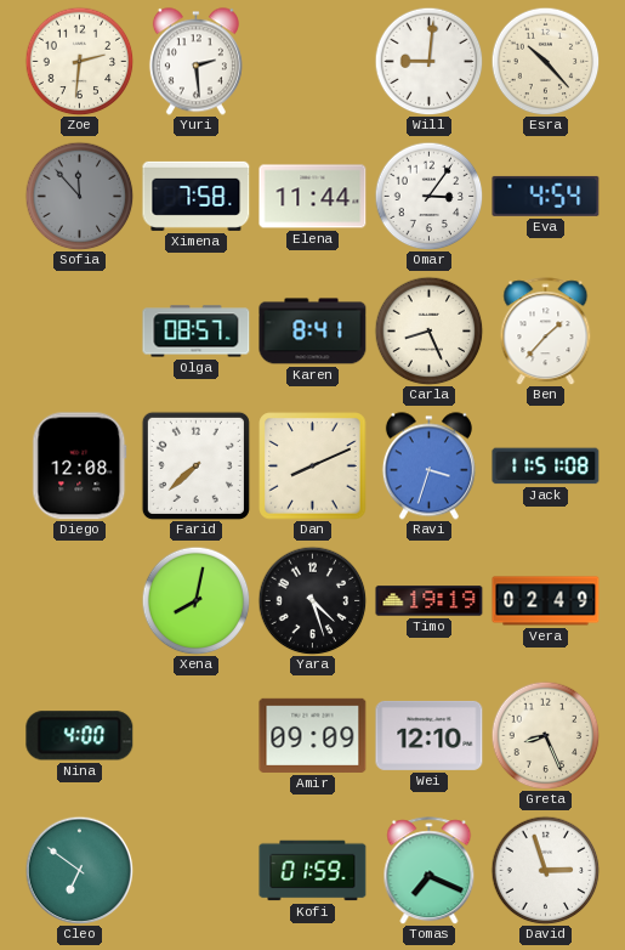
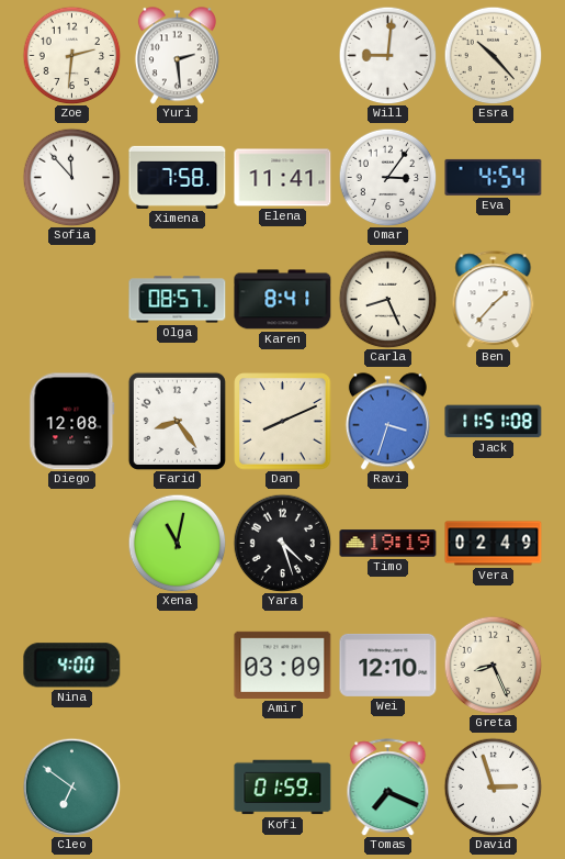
Sofia dial: grey -> white (71, 177)
Elena: 11:44 -> 11:41 (283, 178)
Farid: 7:38 -> 8:24 (177, 421)
Xena: 8:02 -> 11:02 (177, 543)
Amir: 09:09 -> 03:09 (283, 665)
